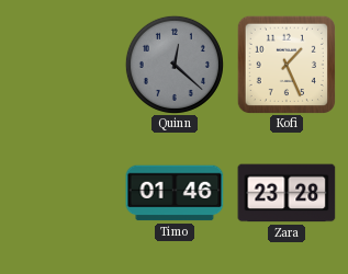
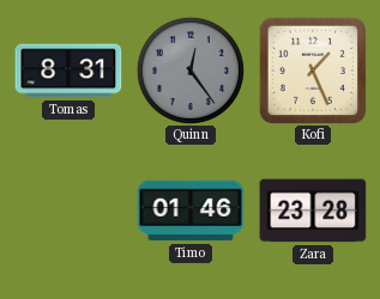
Tomas: none -> 8:31 (68, 71)
Quinn: 12:22 -> 12:24 (191, 71)
